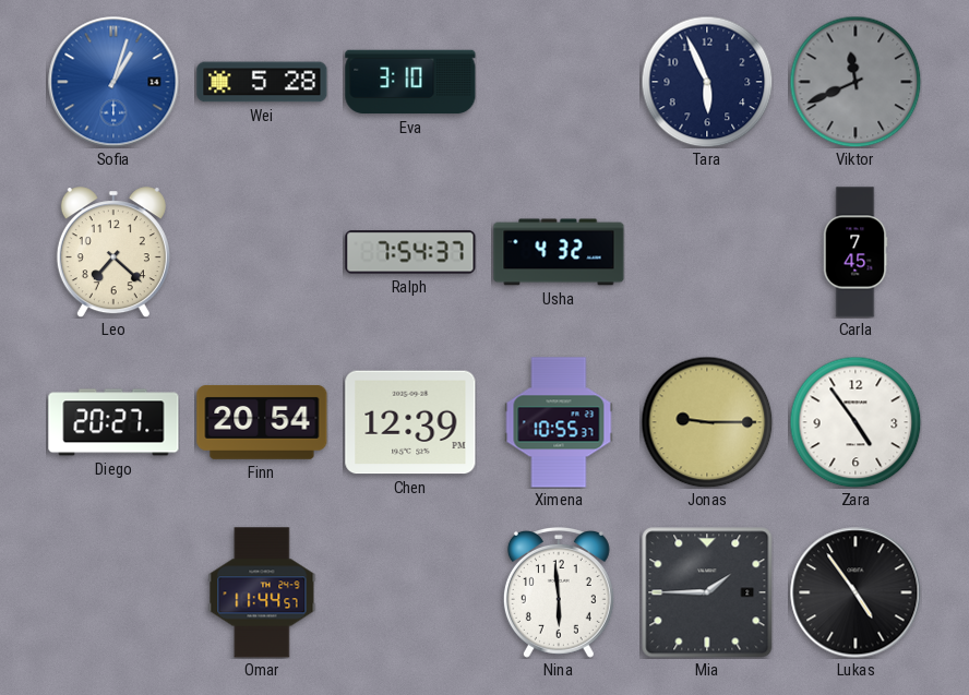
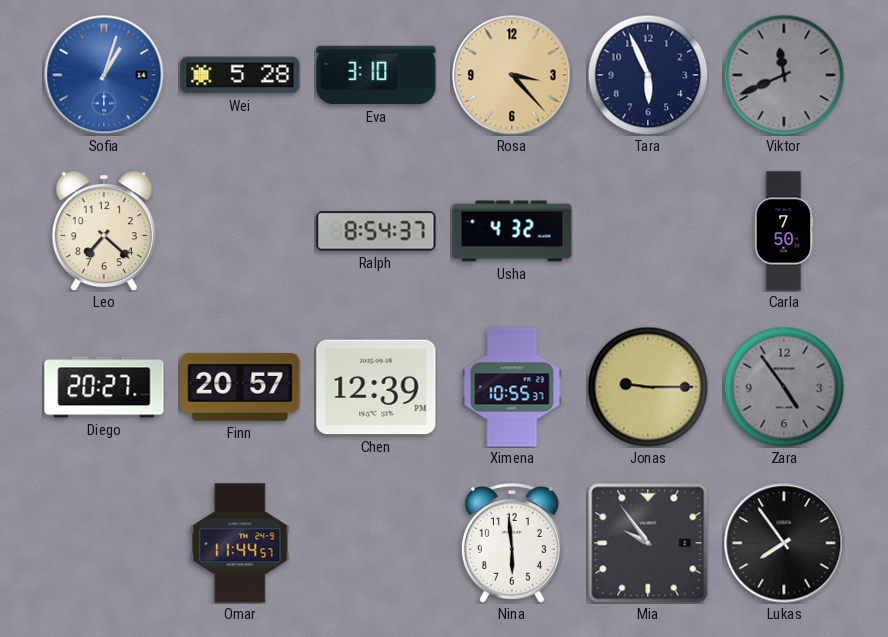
Rosa: none -> 3:23 (512, 75)
Ralph: 7:54 -> 8:54 (376, 231)
Carla: 7:45 -> 7:50 (784, 231)
Finn: 20:54 -> 20:57 (240, 387)
Zara dial: white -> grey (784, 387)
Mia: 1:45 -> 9:54 (648, 543)
Lukas: 4:54 -> 7:54 (784, 543)
